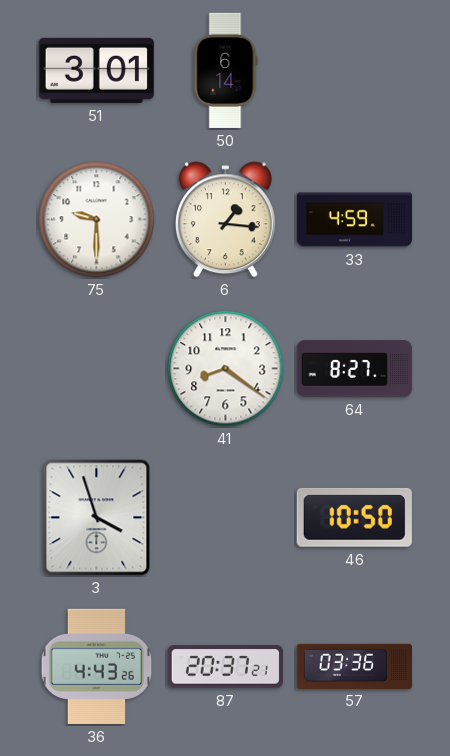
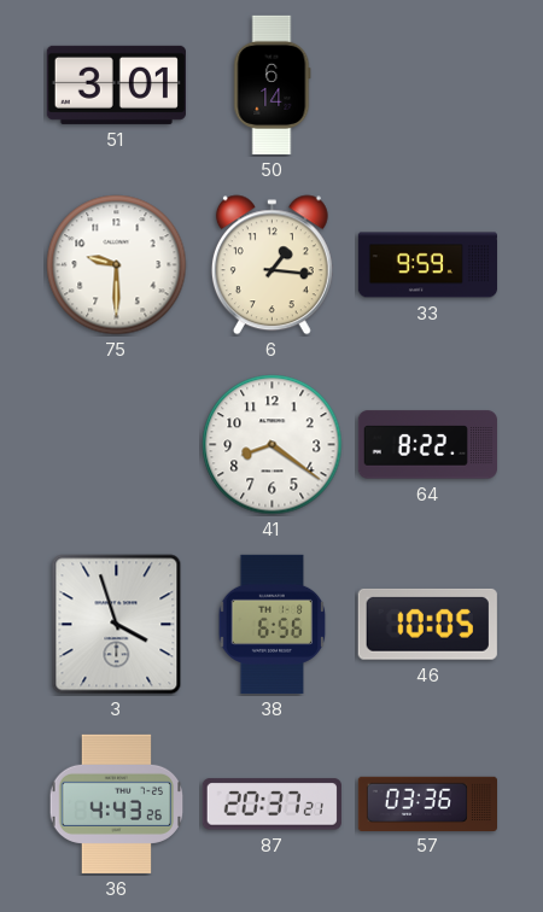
33: 4:59 -> 9:59 (427, 265)
64: 8:27 -> 8:22 (427, 445)
38: none -> 6:56 (273, 624)
46: 10:50 -> 10:05 (427, 624)
